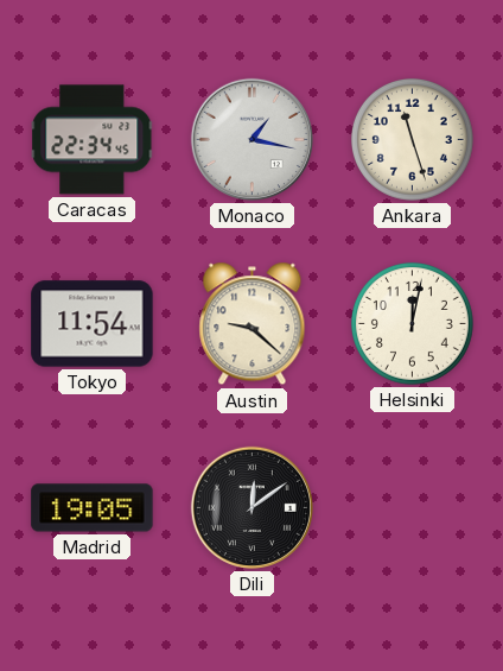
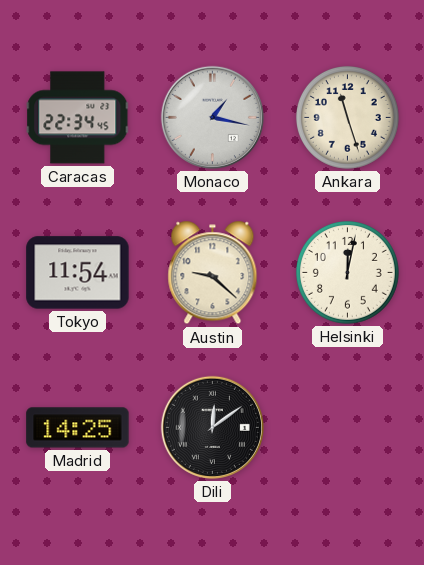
Madrid: 19:05 -> 14:25 (78, 428)
